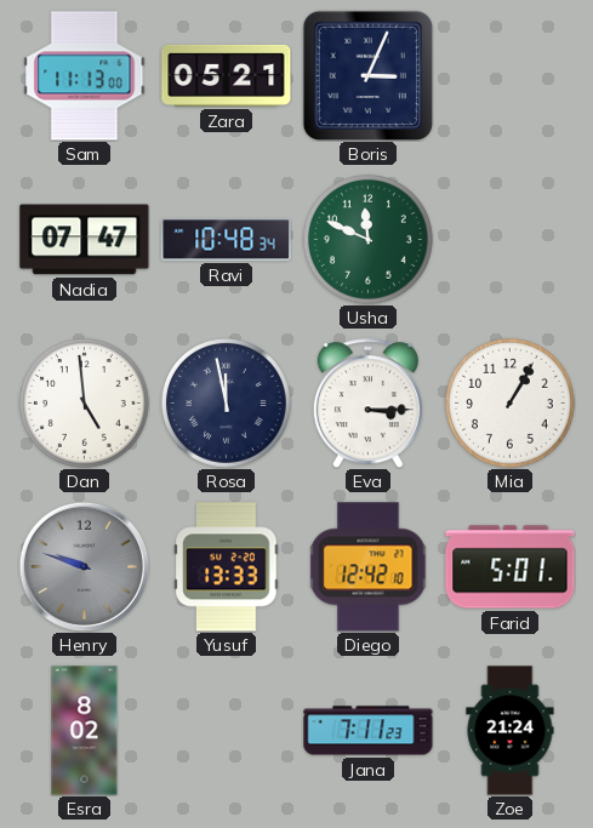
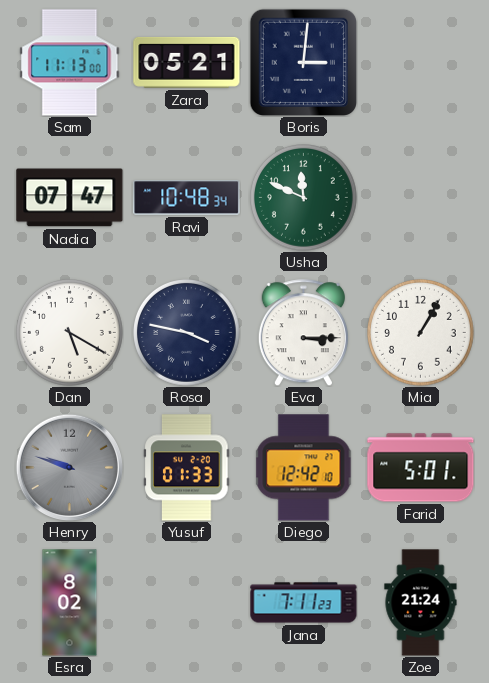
Boris: 3:04 -> 3:01 (303, 62)
Dan: 4:59 -> 5:20 (70, 333)
Rosa: 11:58 -> 3:47 (187, 333)
Yusuf: 13:33 -> 01:33 (187, 468)
